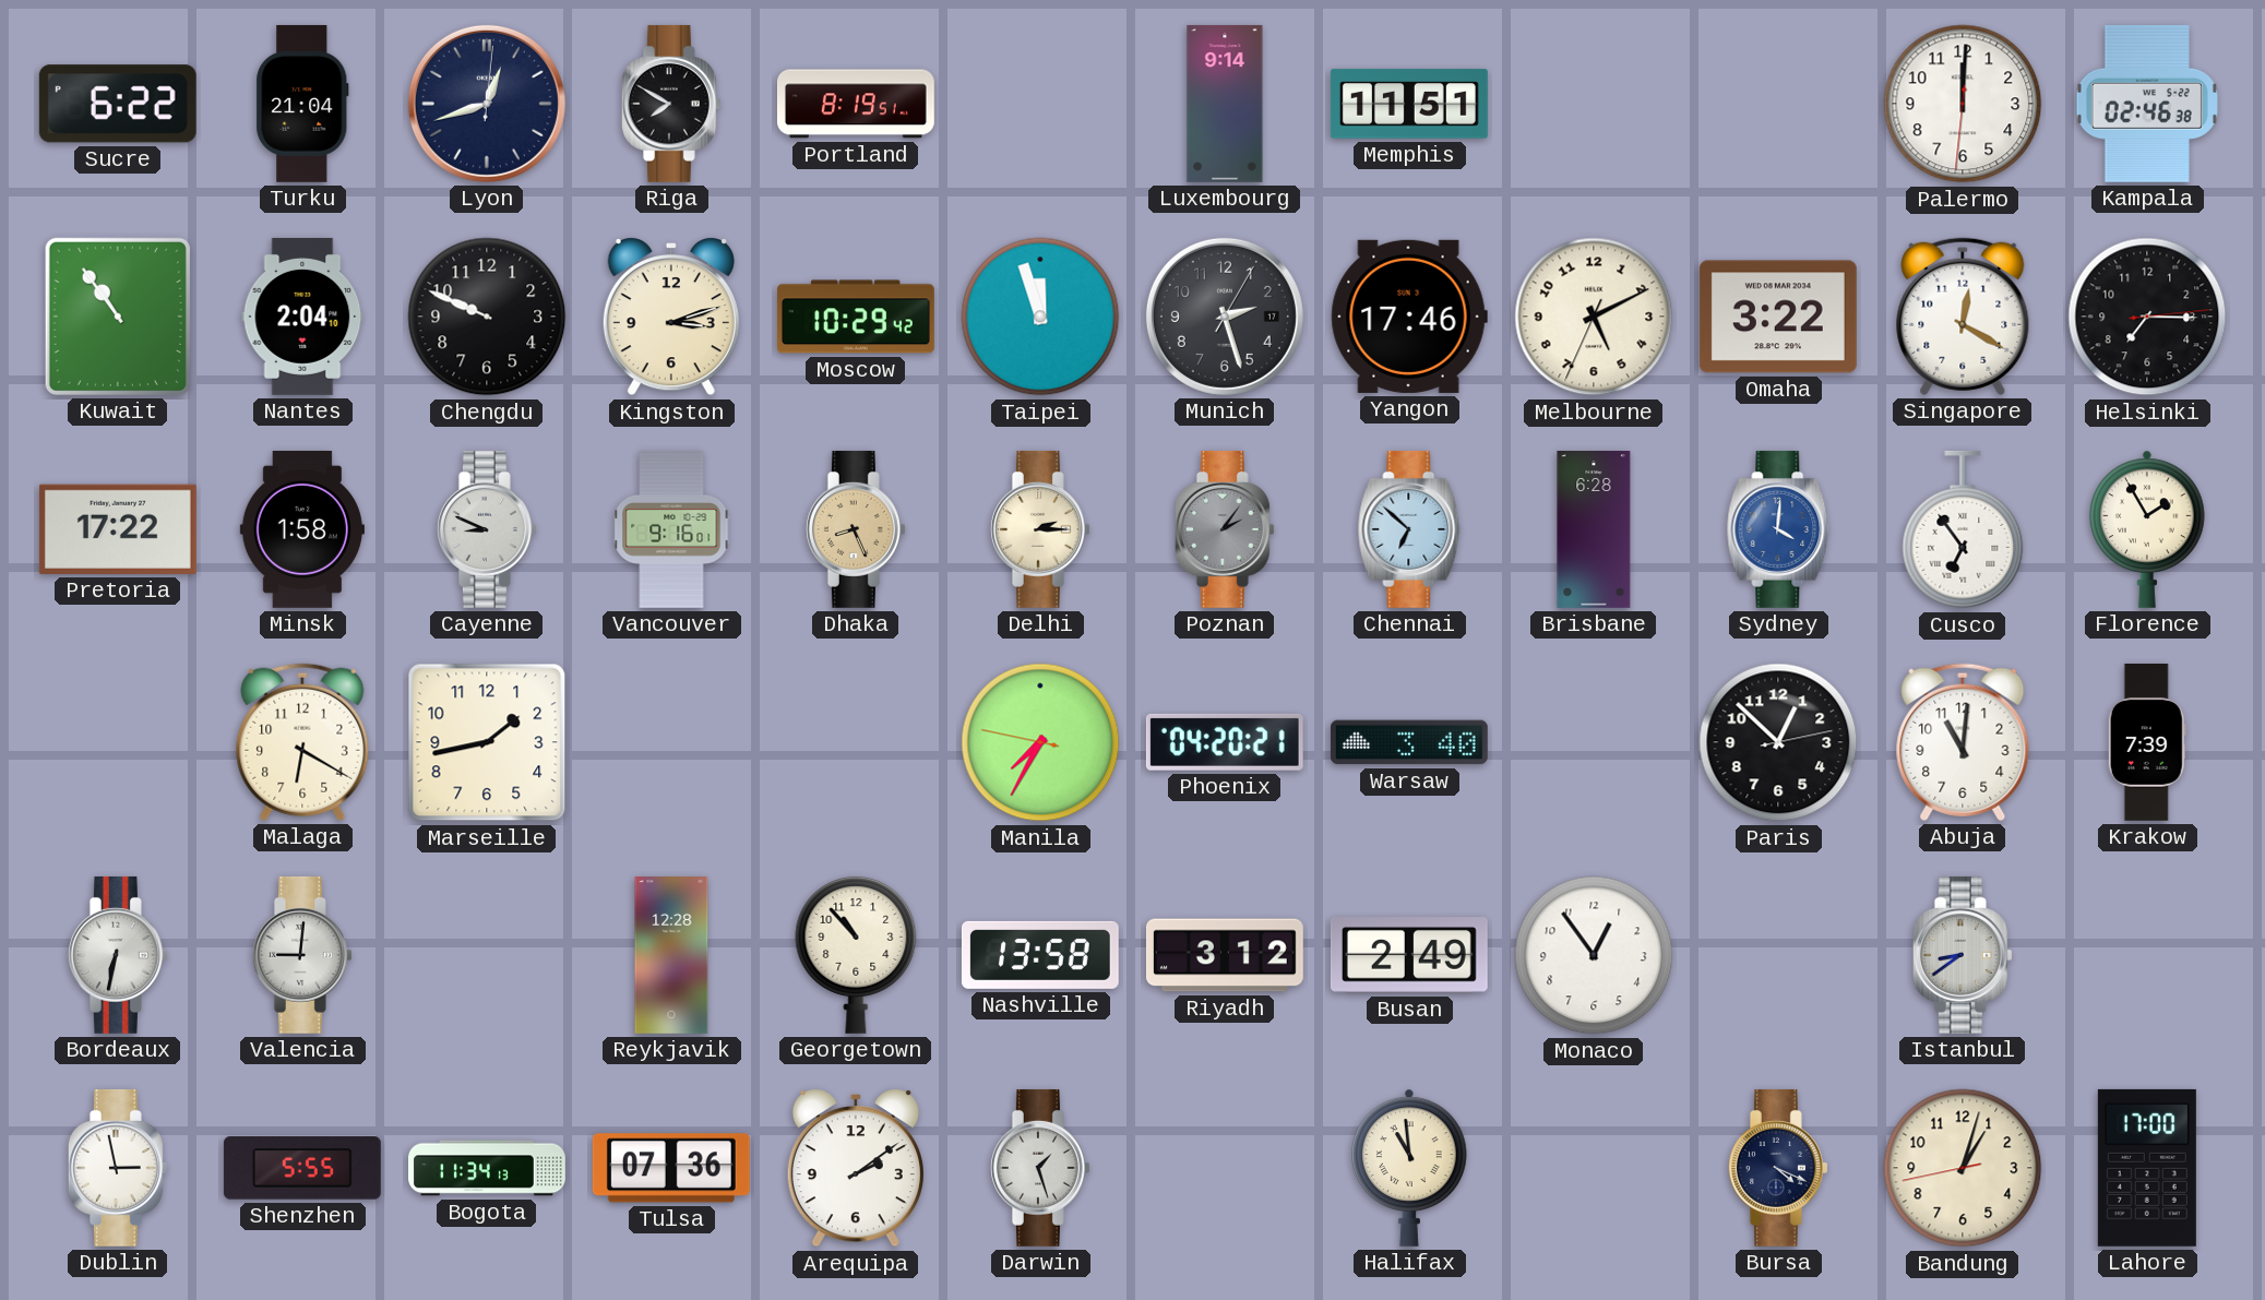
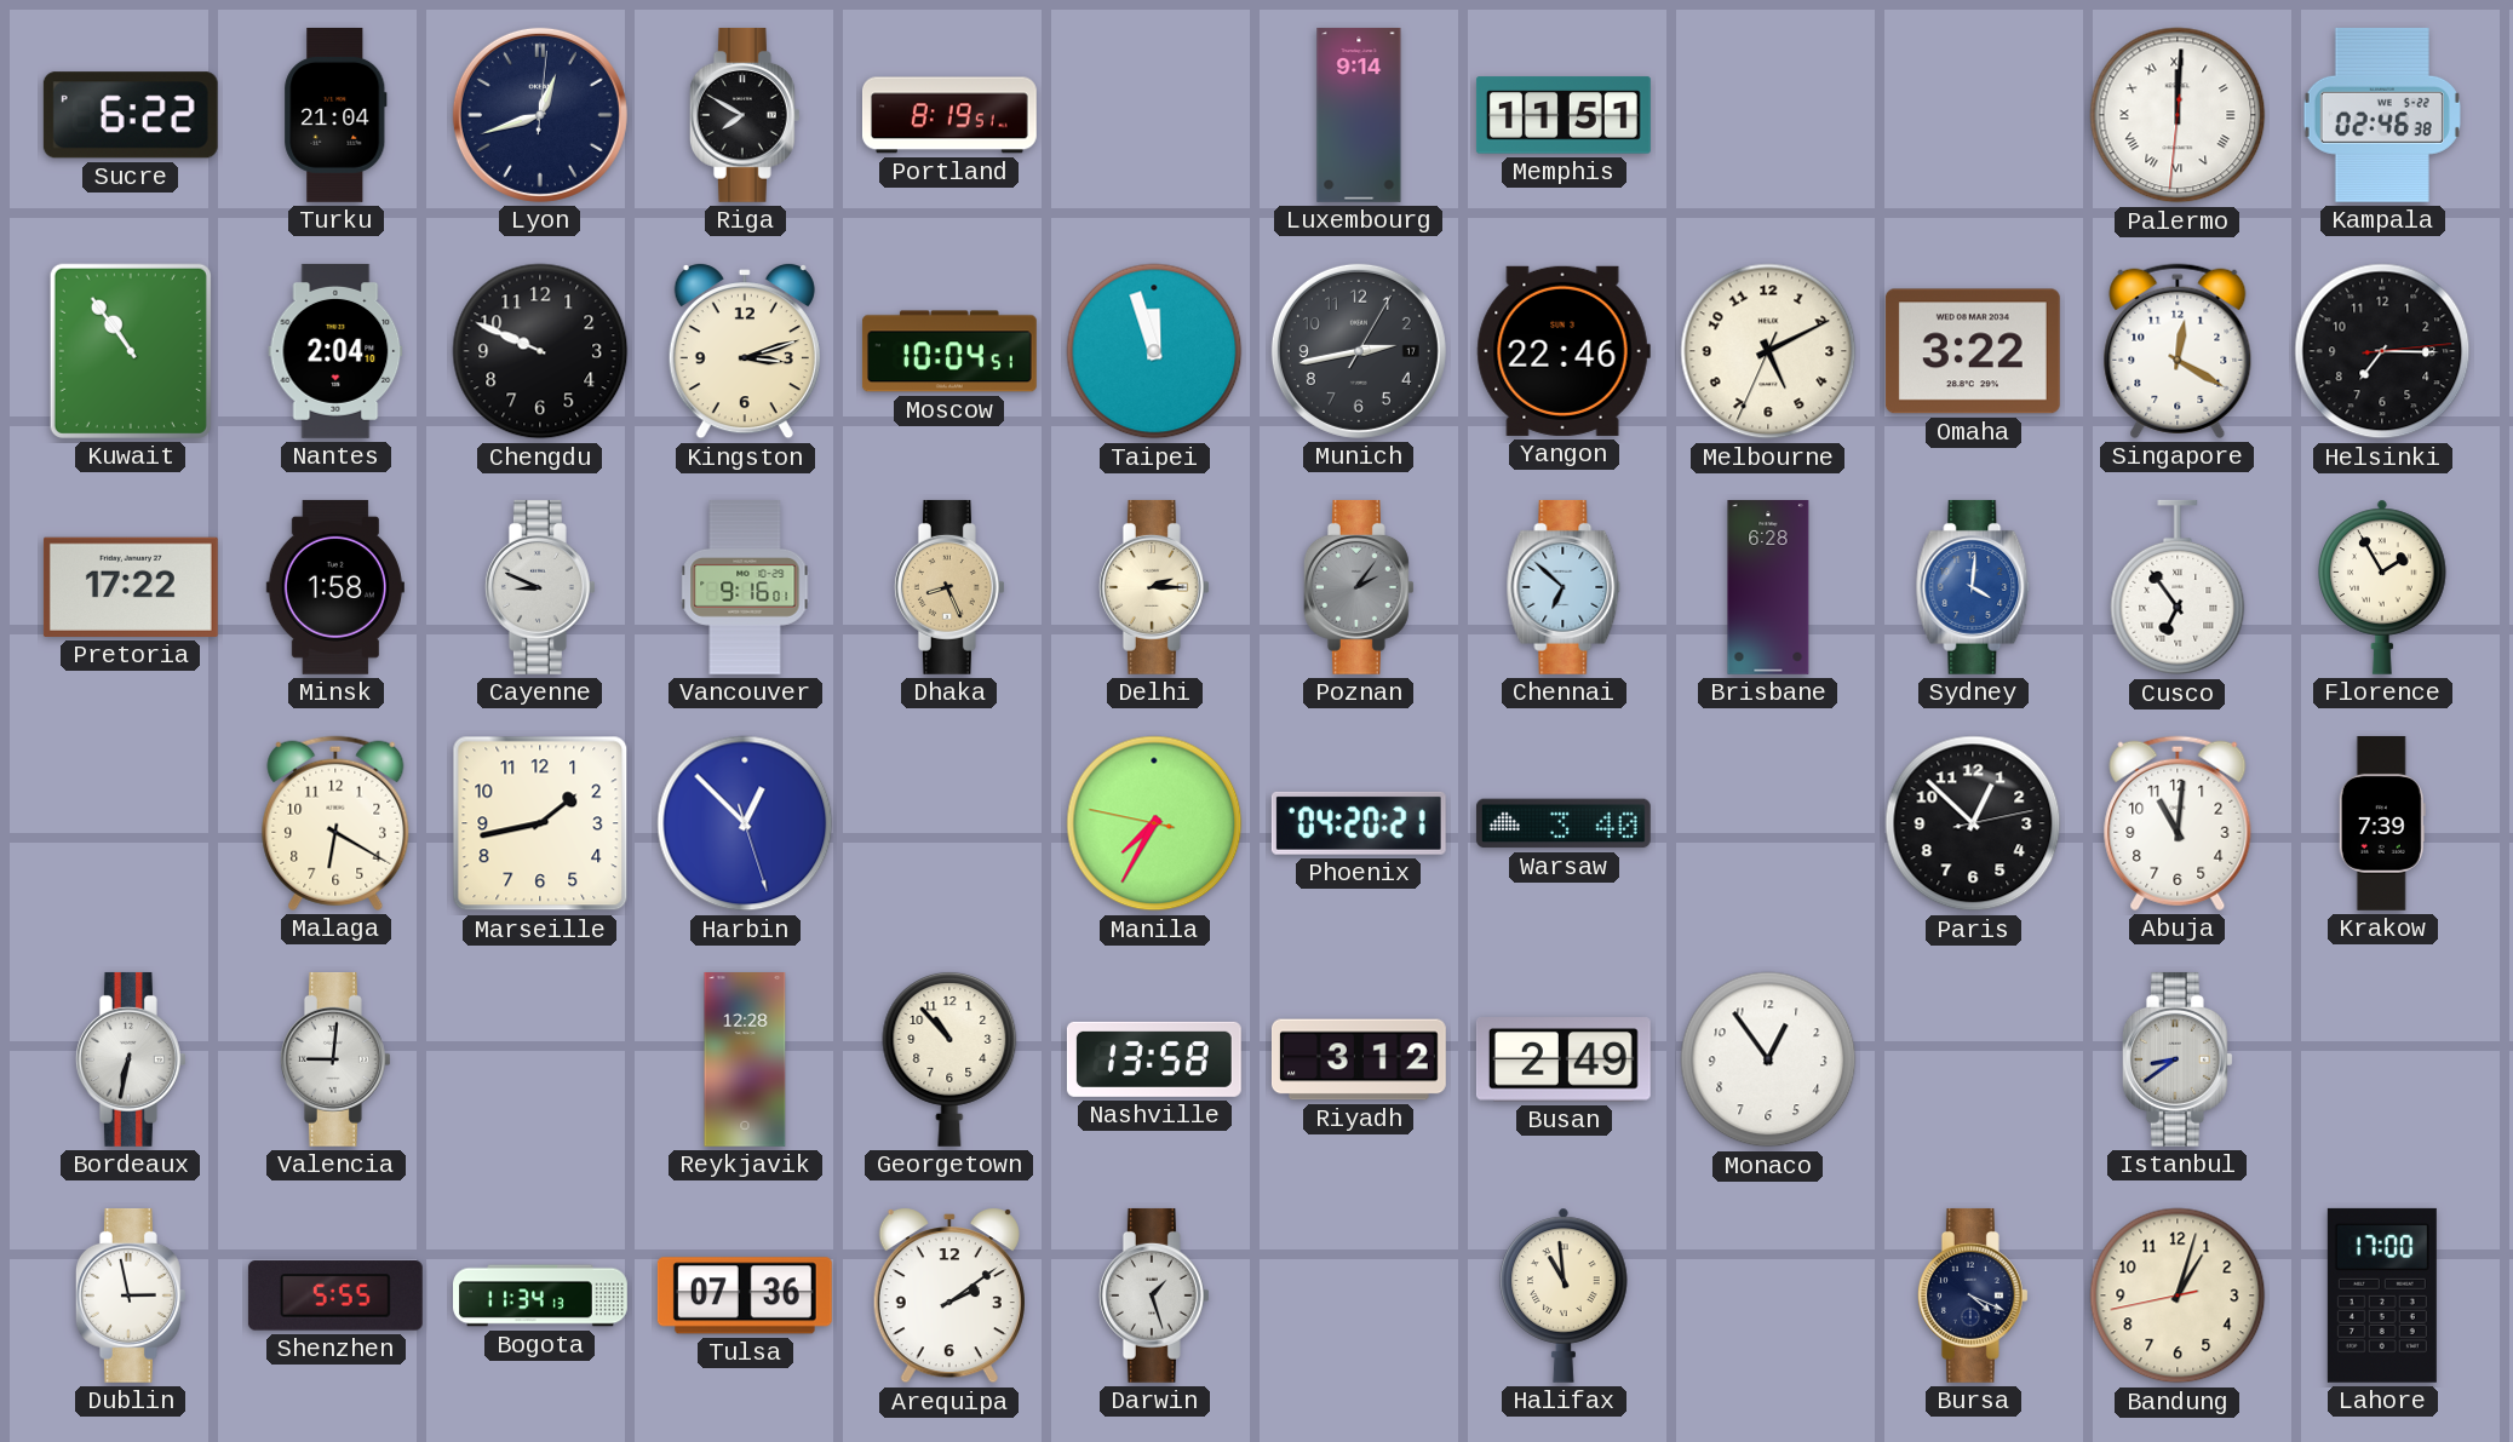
Palermo numerals: Arabic -> Roman (2178, 115)
Moscow: 10:29 -> 10:04 (949, 351)
Munich: 2:27 -> 2:43 (1359, 351)
Yangon: 17:46 -> 22:46 (1564, 351)
Harbin: none -> 12:52 (745, 823)
